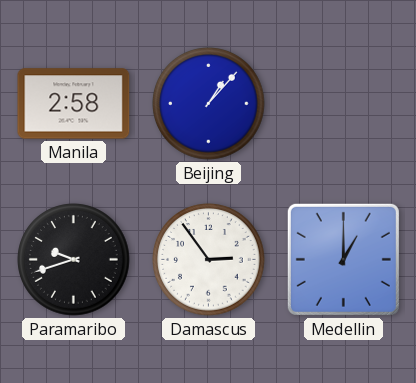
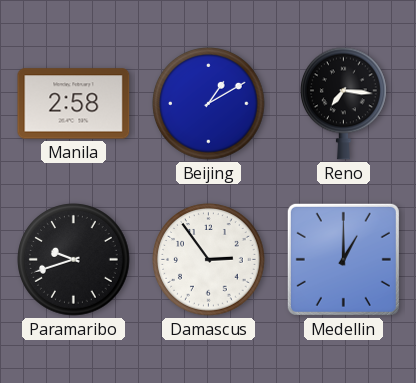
Beijing: 1:07 -> 1:10 (209, 104)
Reno: none -> 7:16 (344, 103)
